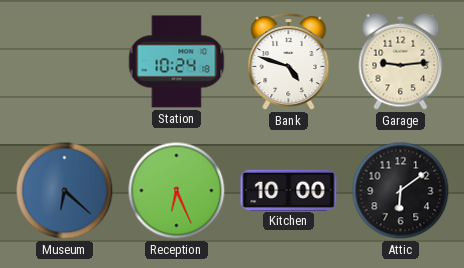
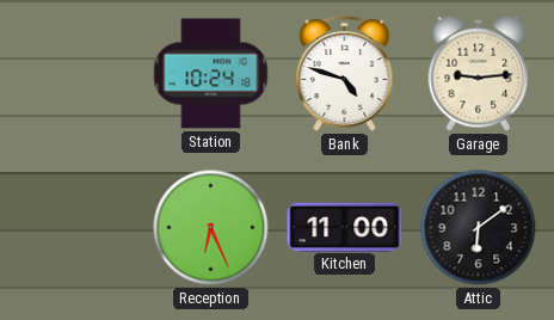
Museum: 6:22 -> none (65, 191)
Kitchen: 10:00 -> 11:00 (345, 227)
